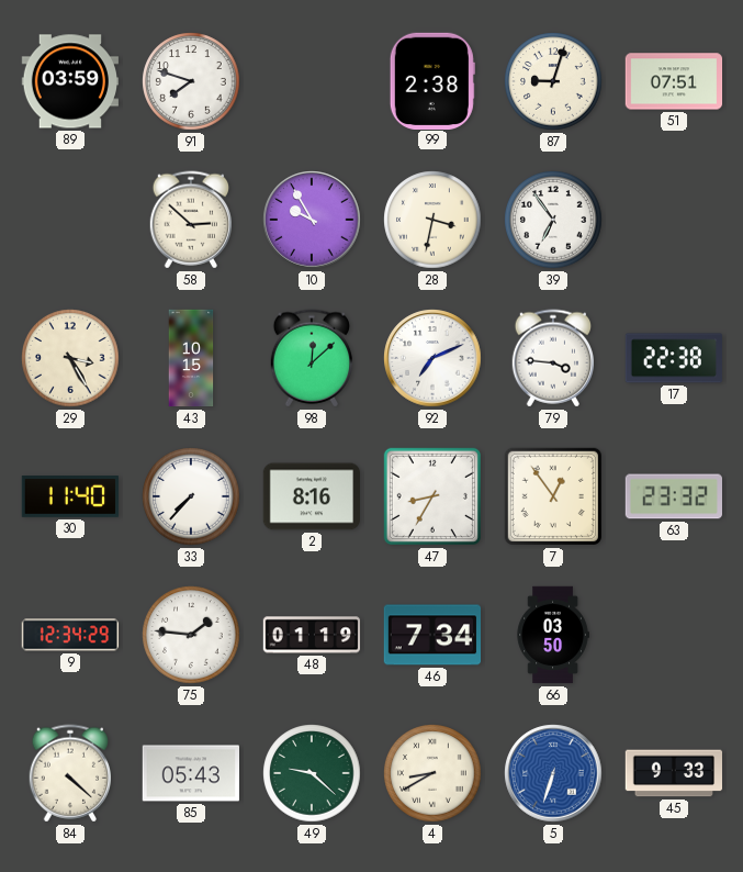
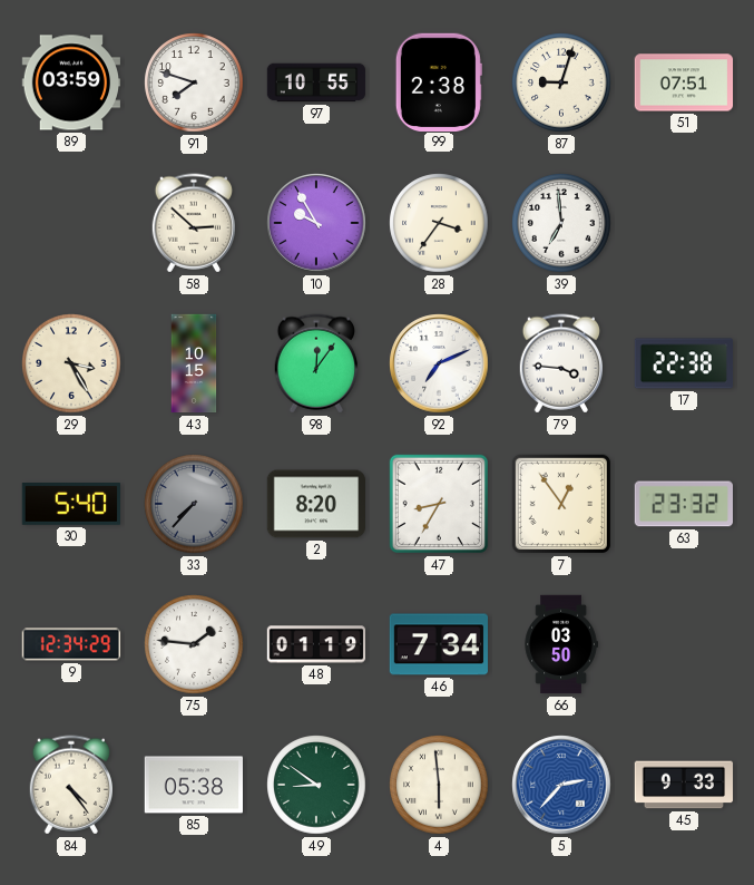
97: none -> 10:55 (316, 82)
28: 3:32 -> 3:36 (439, 223)
39: 6:54 -> 6:59 (561, 223)
98: 12:08 -> 12:06 (315, 363)
30: 11:40 -> 5:40 (70, 505)
33 dial: white -> grey (194, 504)
2: 8:16 -> 8:20 (315, 504)
84: 4:22 -> 4:24 (70, 785)
85: 05:43 -> 05:38 (193, 785)
49: 9:22 -> 8:51 (316, 785)
4: 8:40 -> 5:59 (439, 785)
5: 6:33 -> 2:37 (561, 785)
